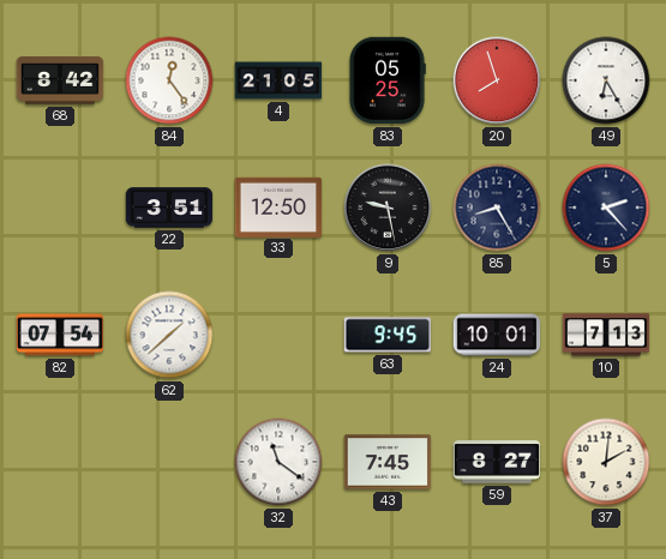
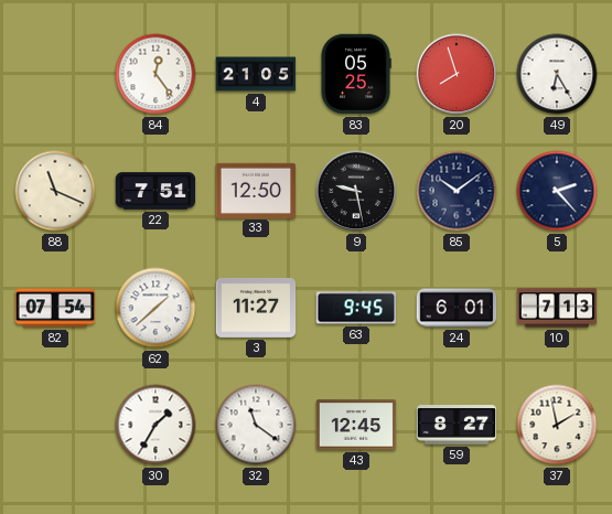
68: 8:42 -> none (60, 82)
88: none -> 11:19 (55, 191)
22: 3:51 -> 7:51 (155, 191)
85: 8:25 -> 10:09 (457, 191)
3: none -> 11:27 (256, 308)
24: 10:01 -> 6:01 (457, 308)
30: none -> 1:35 (155, 425)
43: 7:45 -> 12:45 (356, 425)
37: 2:01 -> 1:58 (557, 425)
